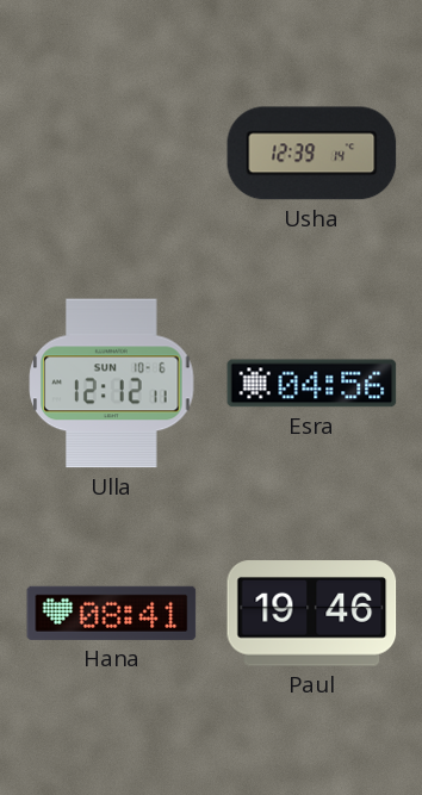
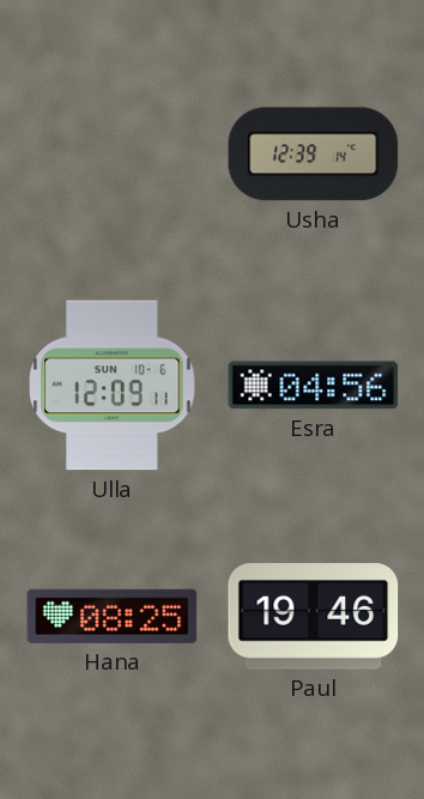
Ulla: 12:12 -> 12:09 (113, 386)
Hana: 08:41 -> 08:25 (113, 616)
